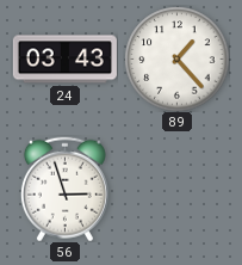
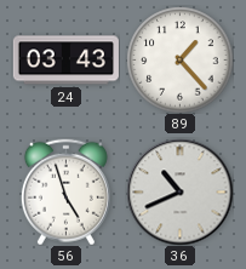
56: 2:57 -> 4:57 (65, 191)
36: none -> 10:41 (179, 191)
